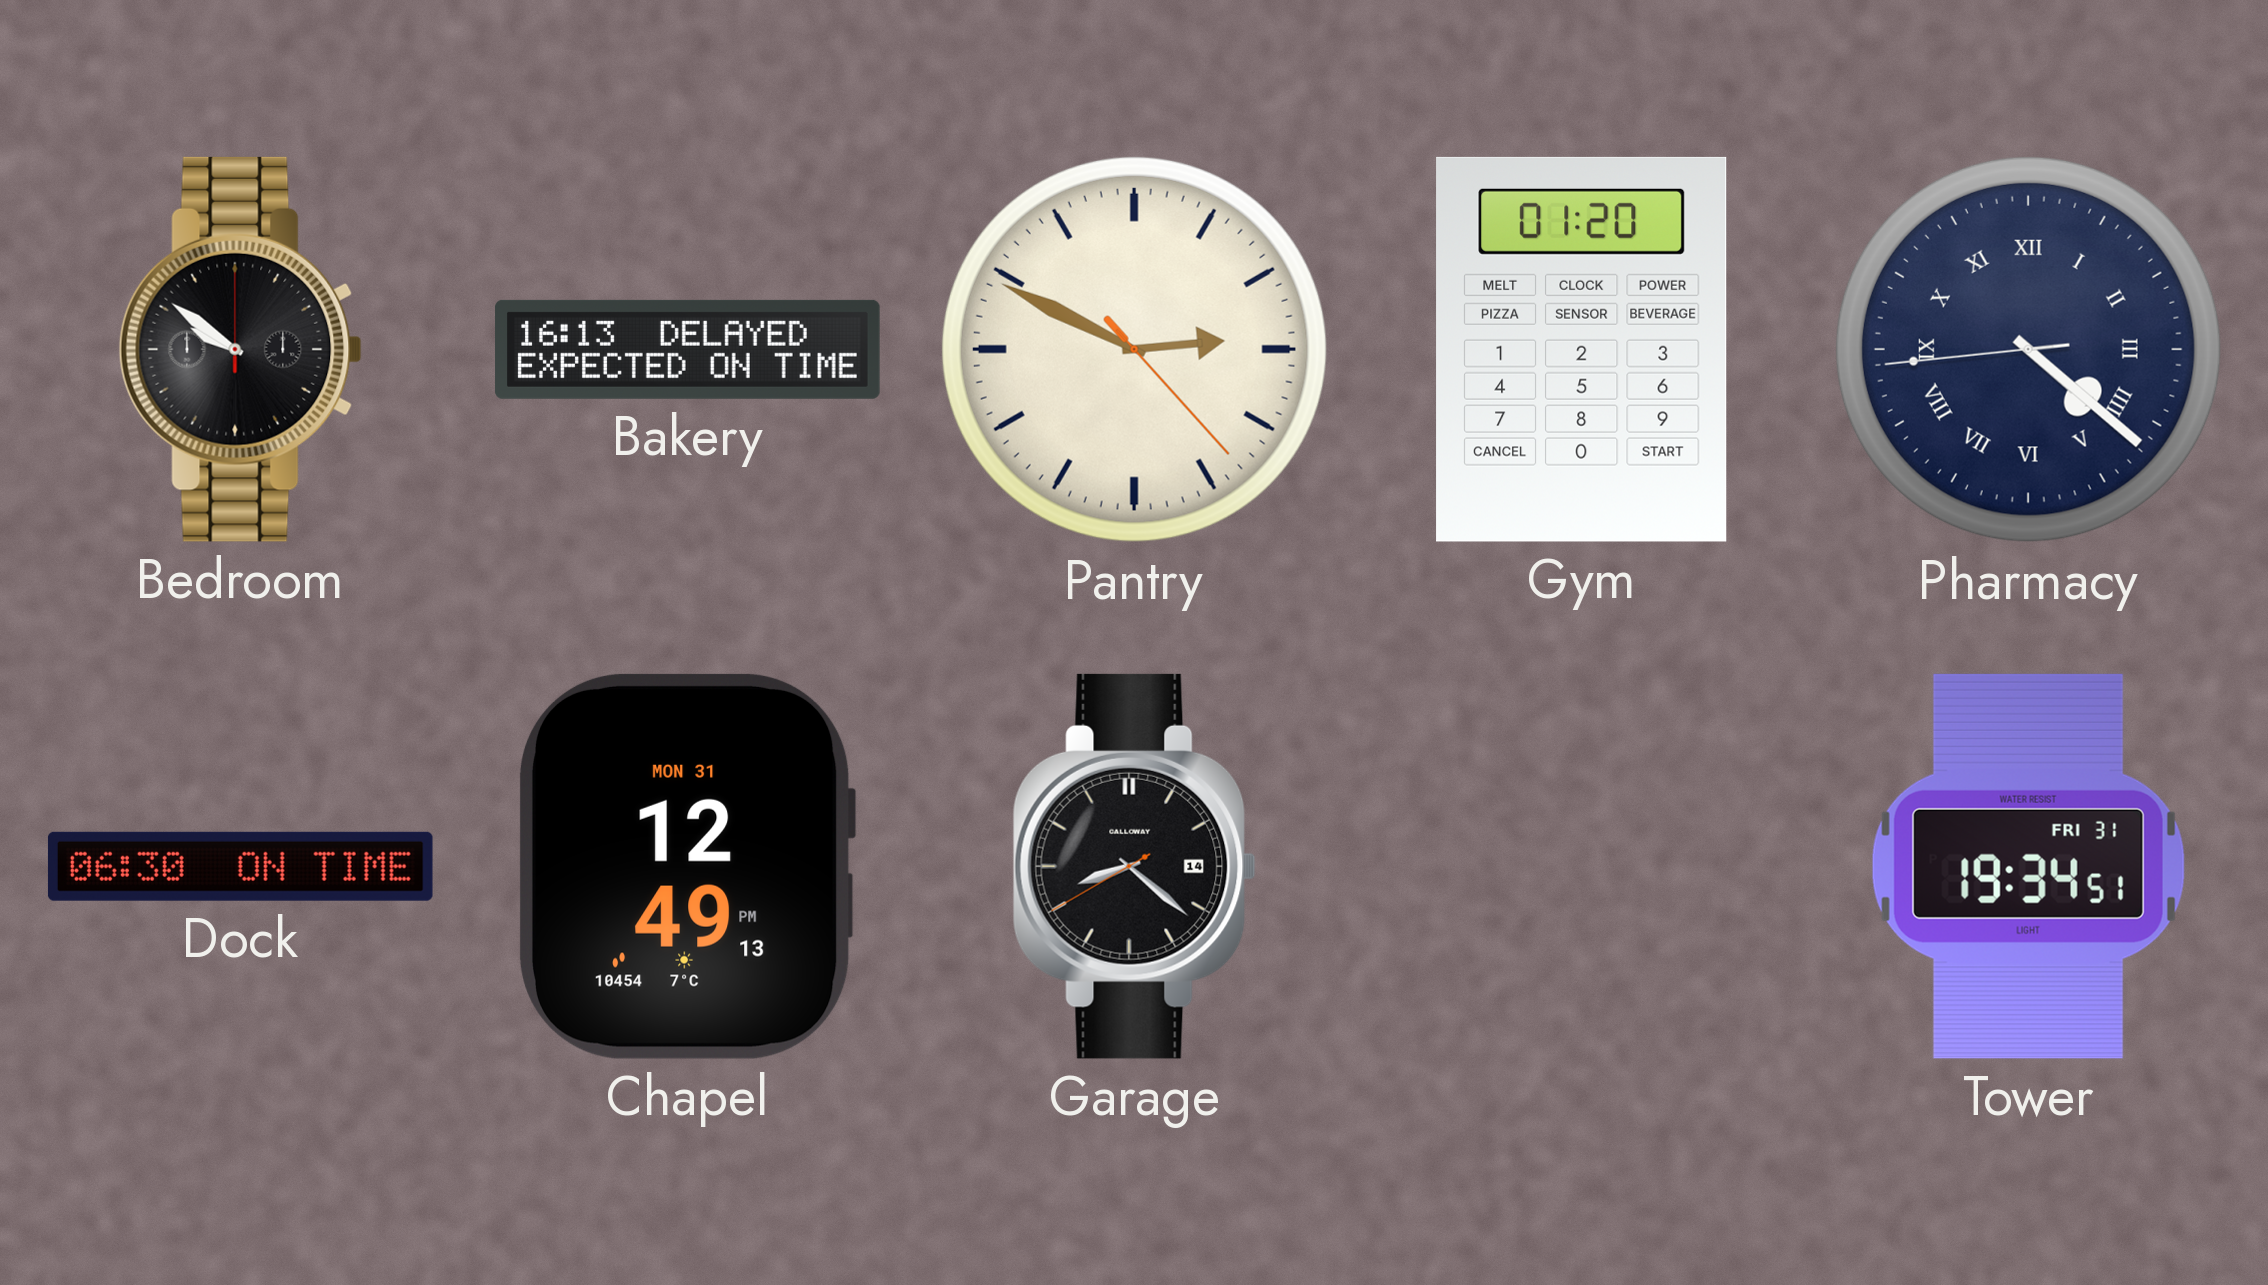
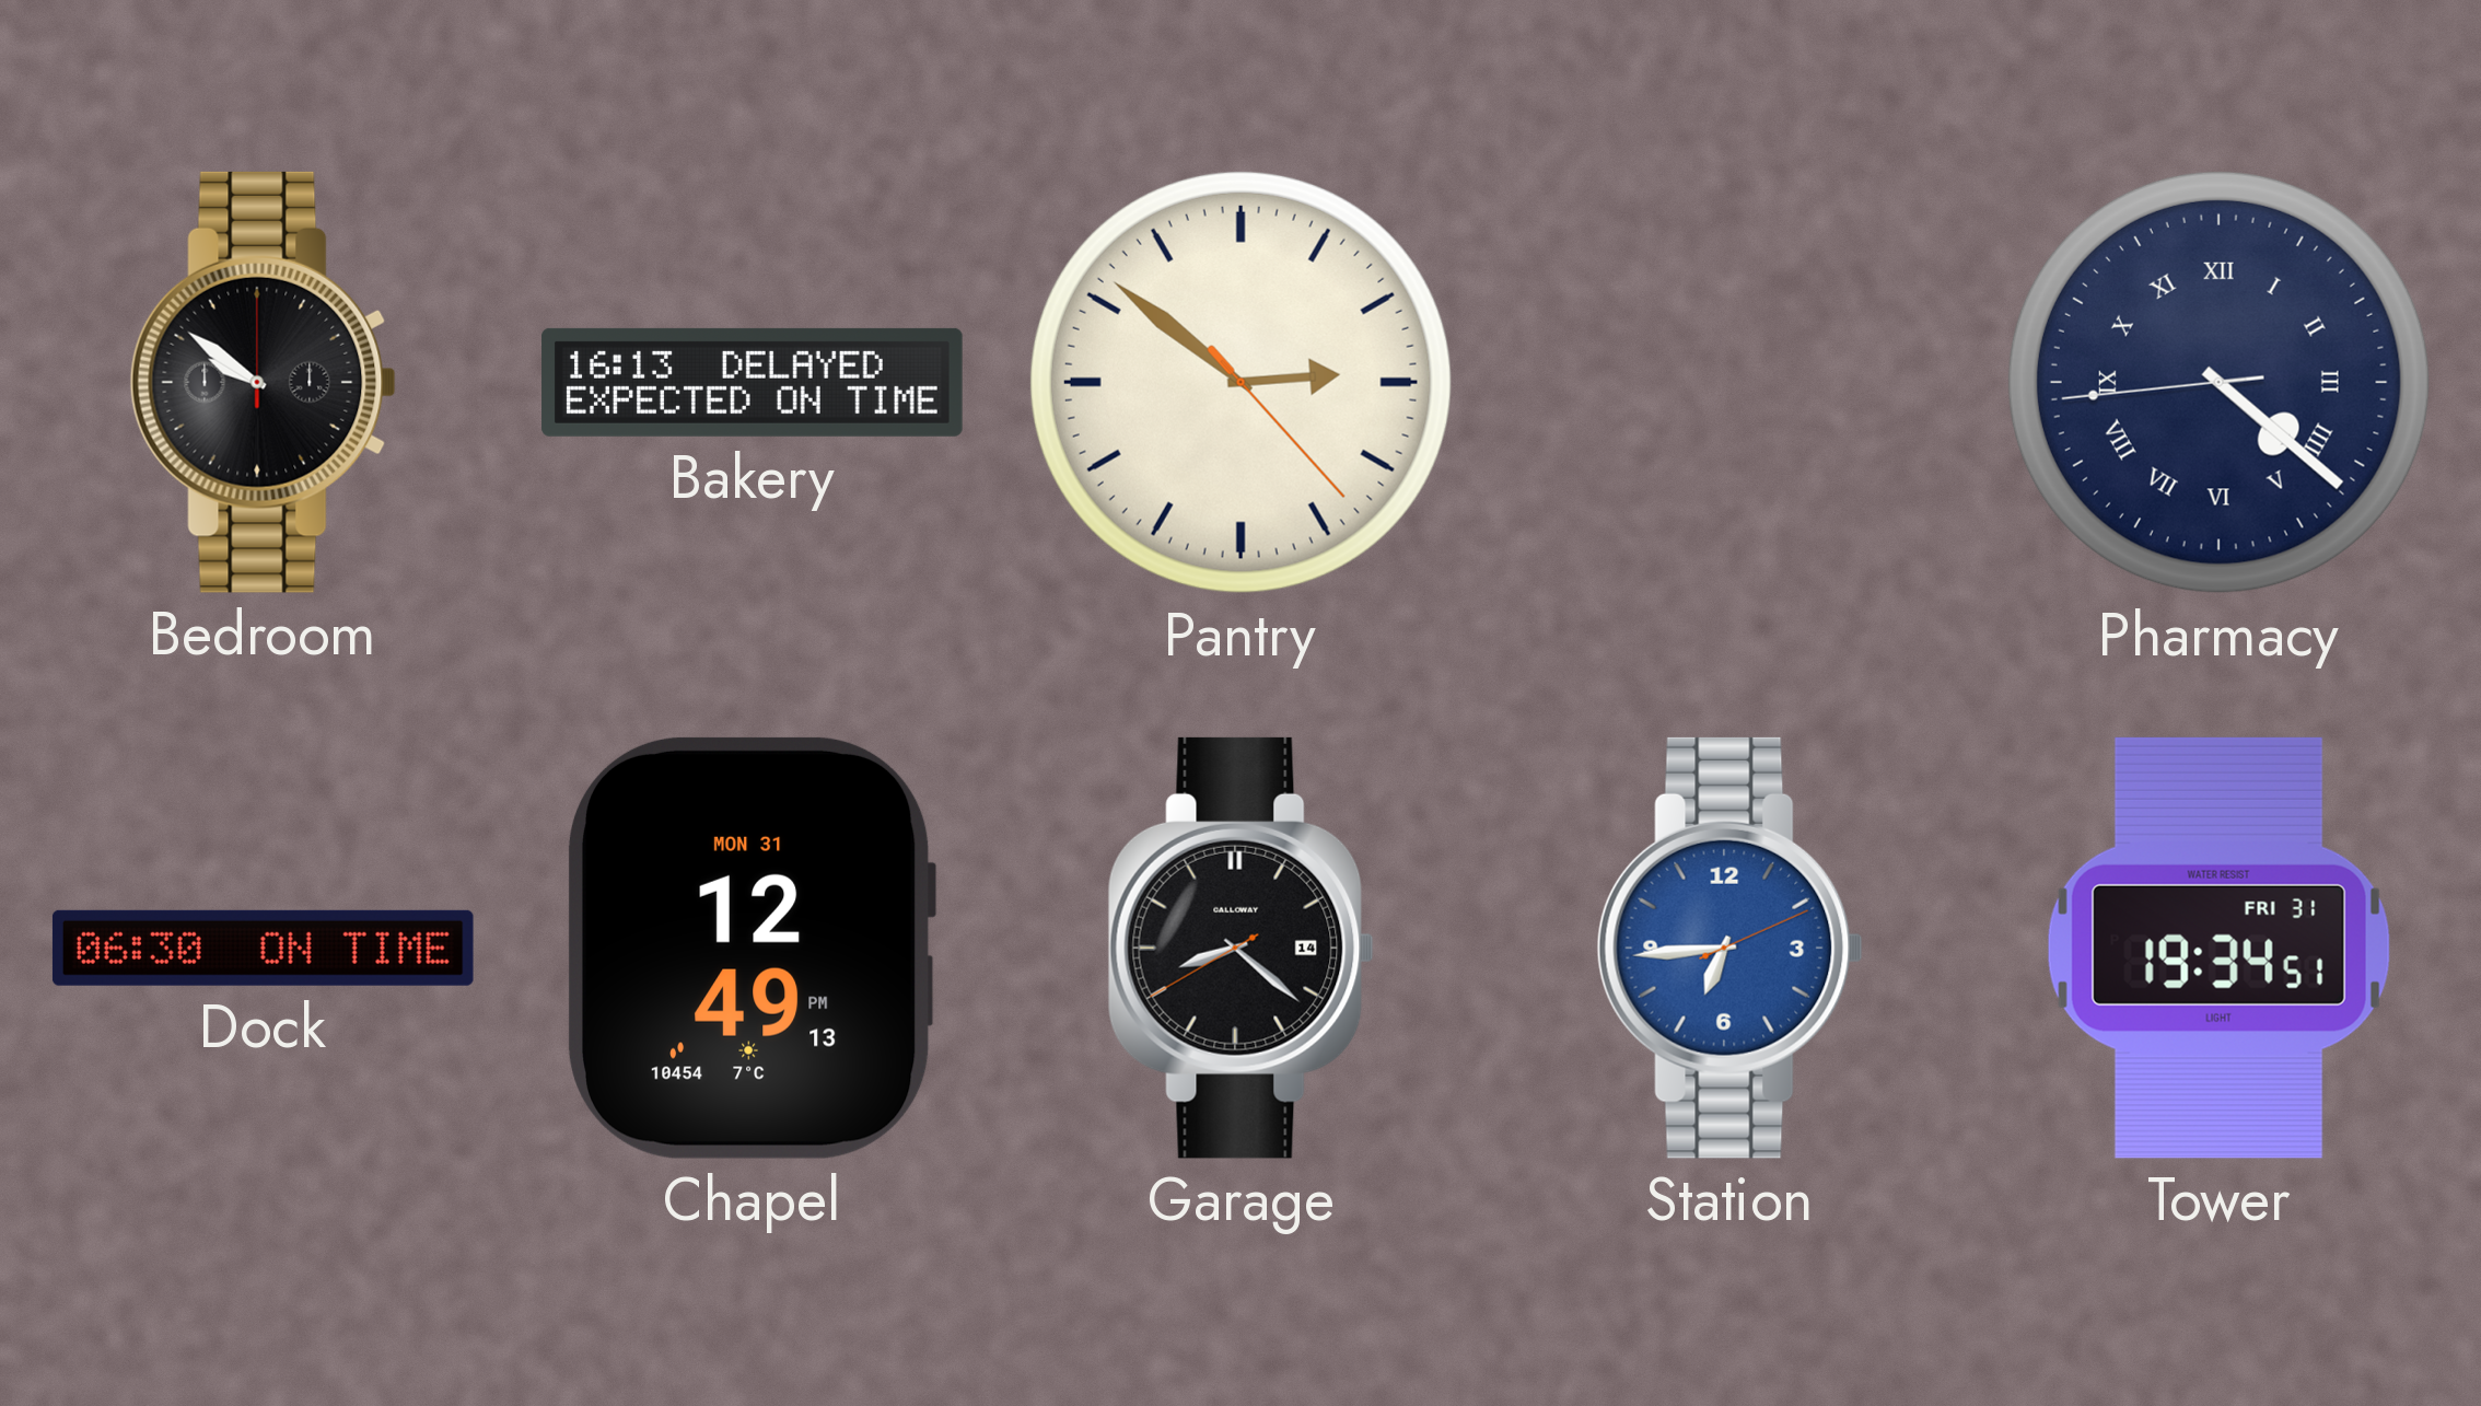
Pantry: 2:49 -> 2:51 (1240, 382)
Gym: 01:20 -> none (1582, 349)
Station: none -> 6:44 (1729, 948)
